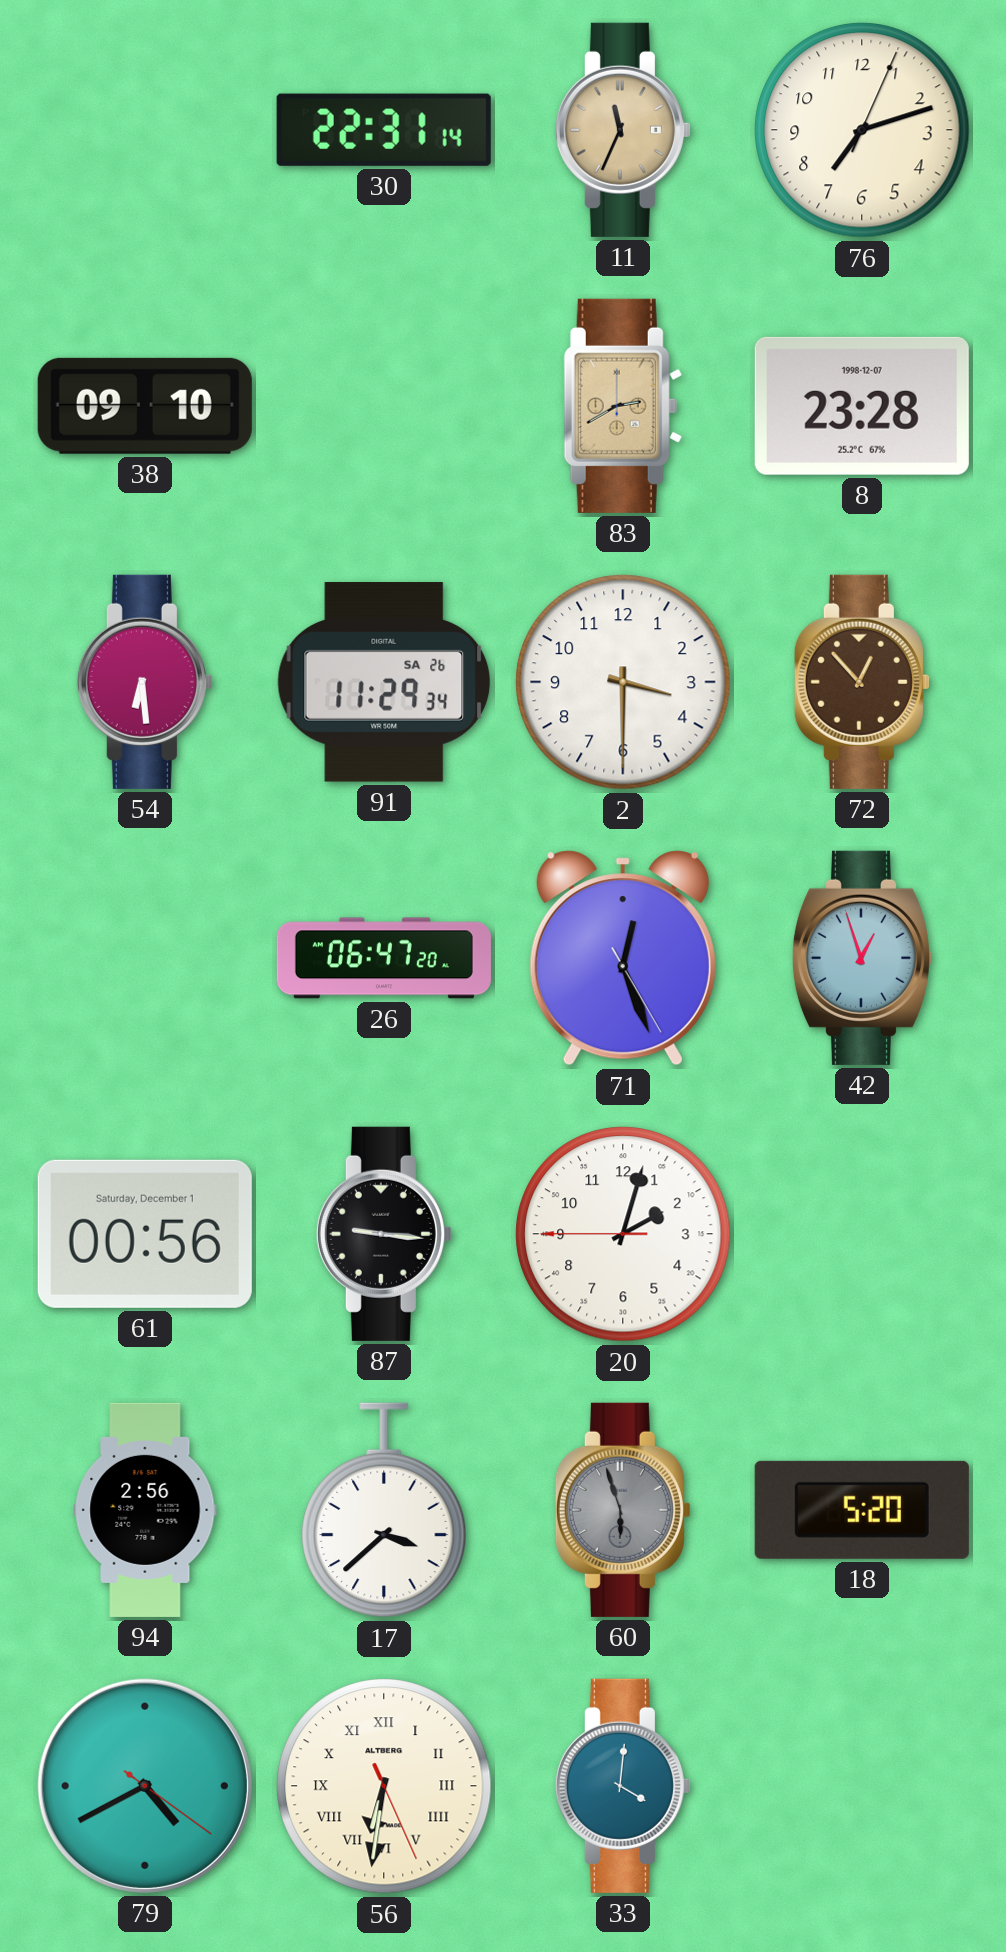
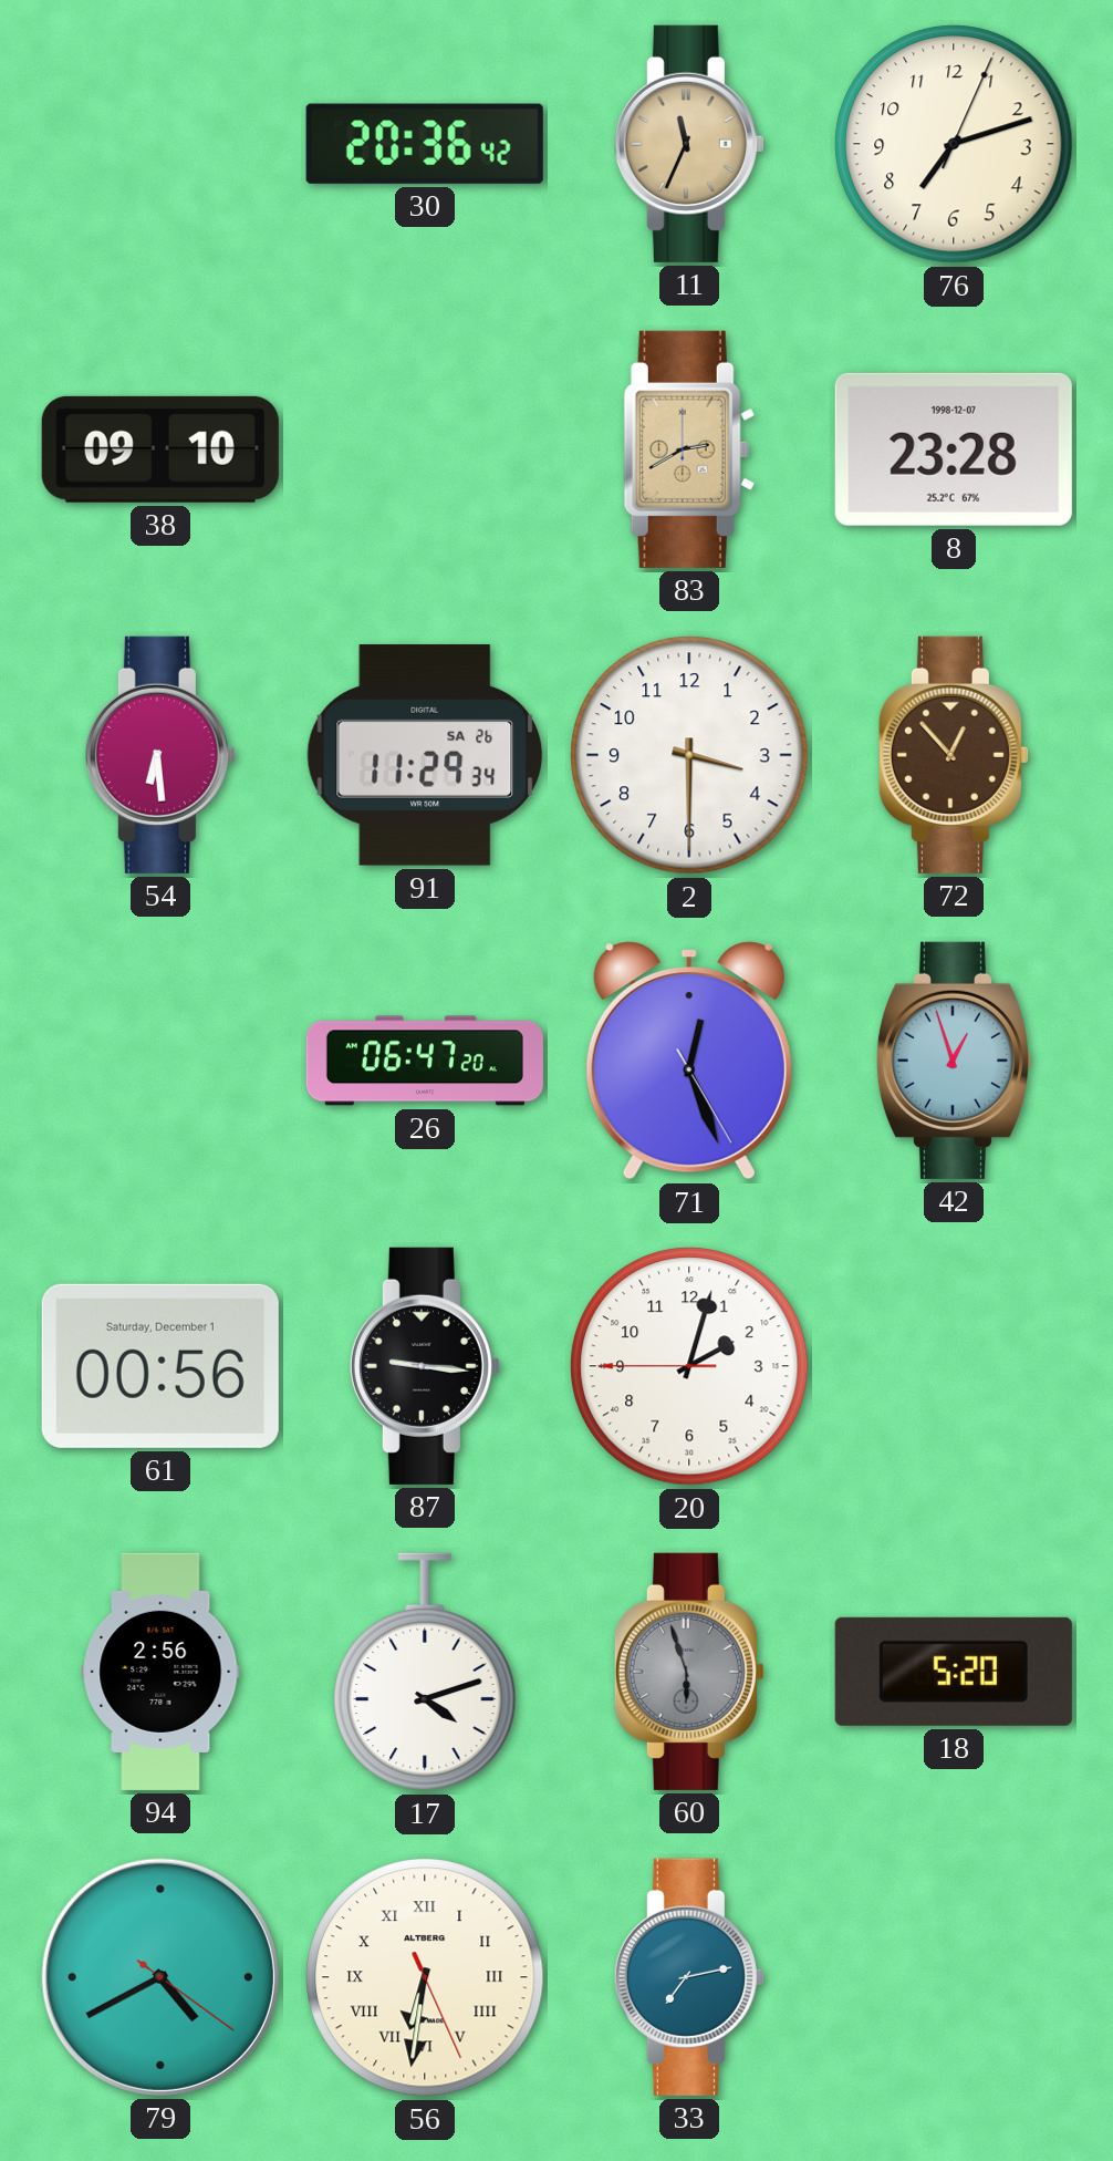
30: 22:31 -> 20:36 (425, 144)
17: 3:38 -> 4:12 (425, 1672)
33: 4:01 -> 7:13 (689, 1977)
